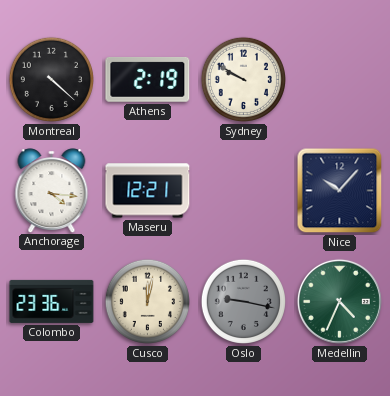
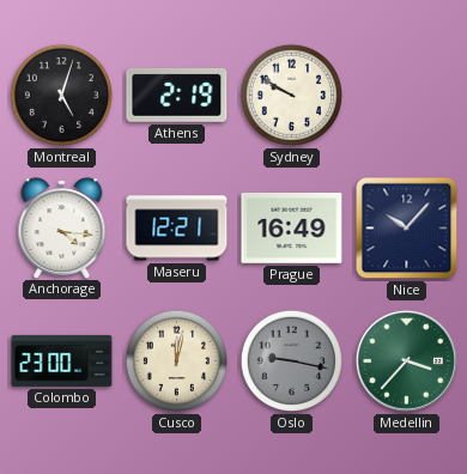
Montreal: 4:22 -> 5:03 (61, 95)
Prague: none -> 16:49 (292, 227)
Colombo: 23:36 -> 23:00 (62, 360)
Medellin: 4:34 -> 3:37 (406, 360)
